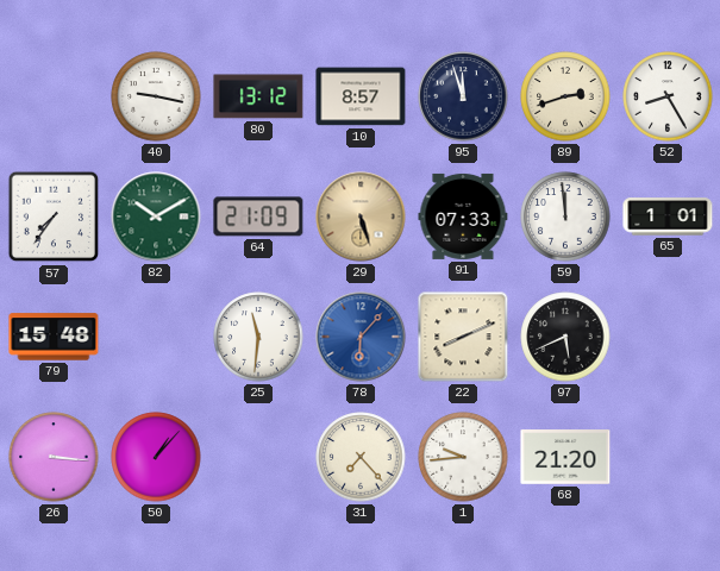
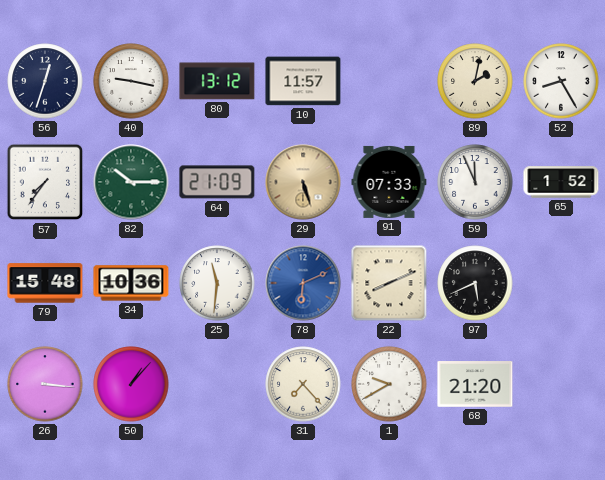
56: none -> 12:33 (45, 81)
10: 8:57 -> 11:57 (303, 81)
95: 11:57 -> none (463, 96)
89: 2:42 -> 2:02 (475, 81)
82: 10:10 -> 10:15 (131, 182)
59: 11:59 -> 11:56 (475, 182)
65: 1:01 -> 1:52 (561, 182)
34: none -> 10:36 (131, 283)
78: 6:07 -> 6:11 (303, 283)
1: 9:44 -> 9:40 (389, 384)
